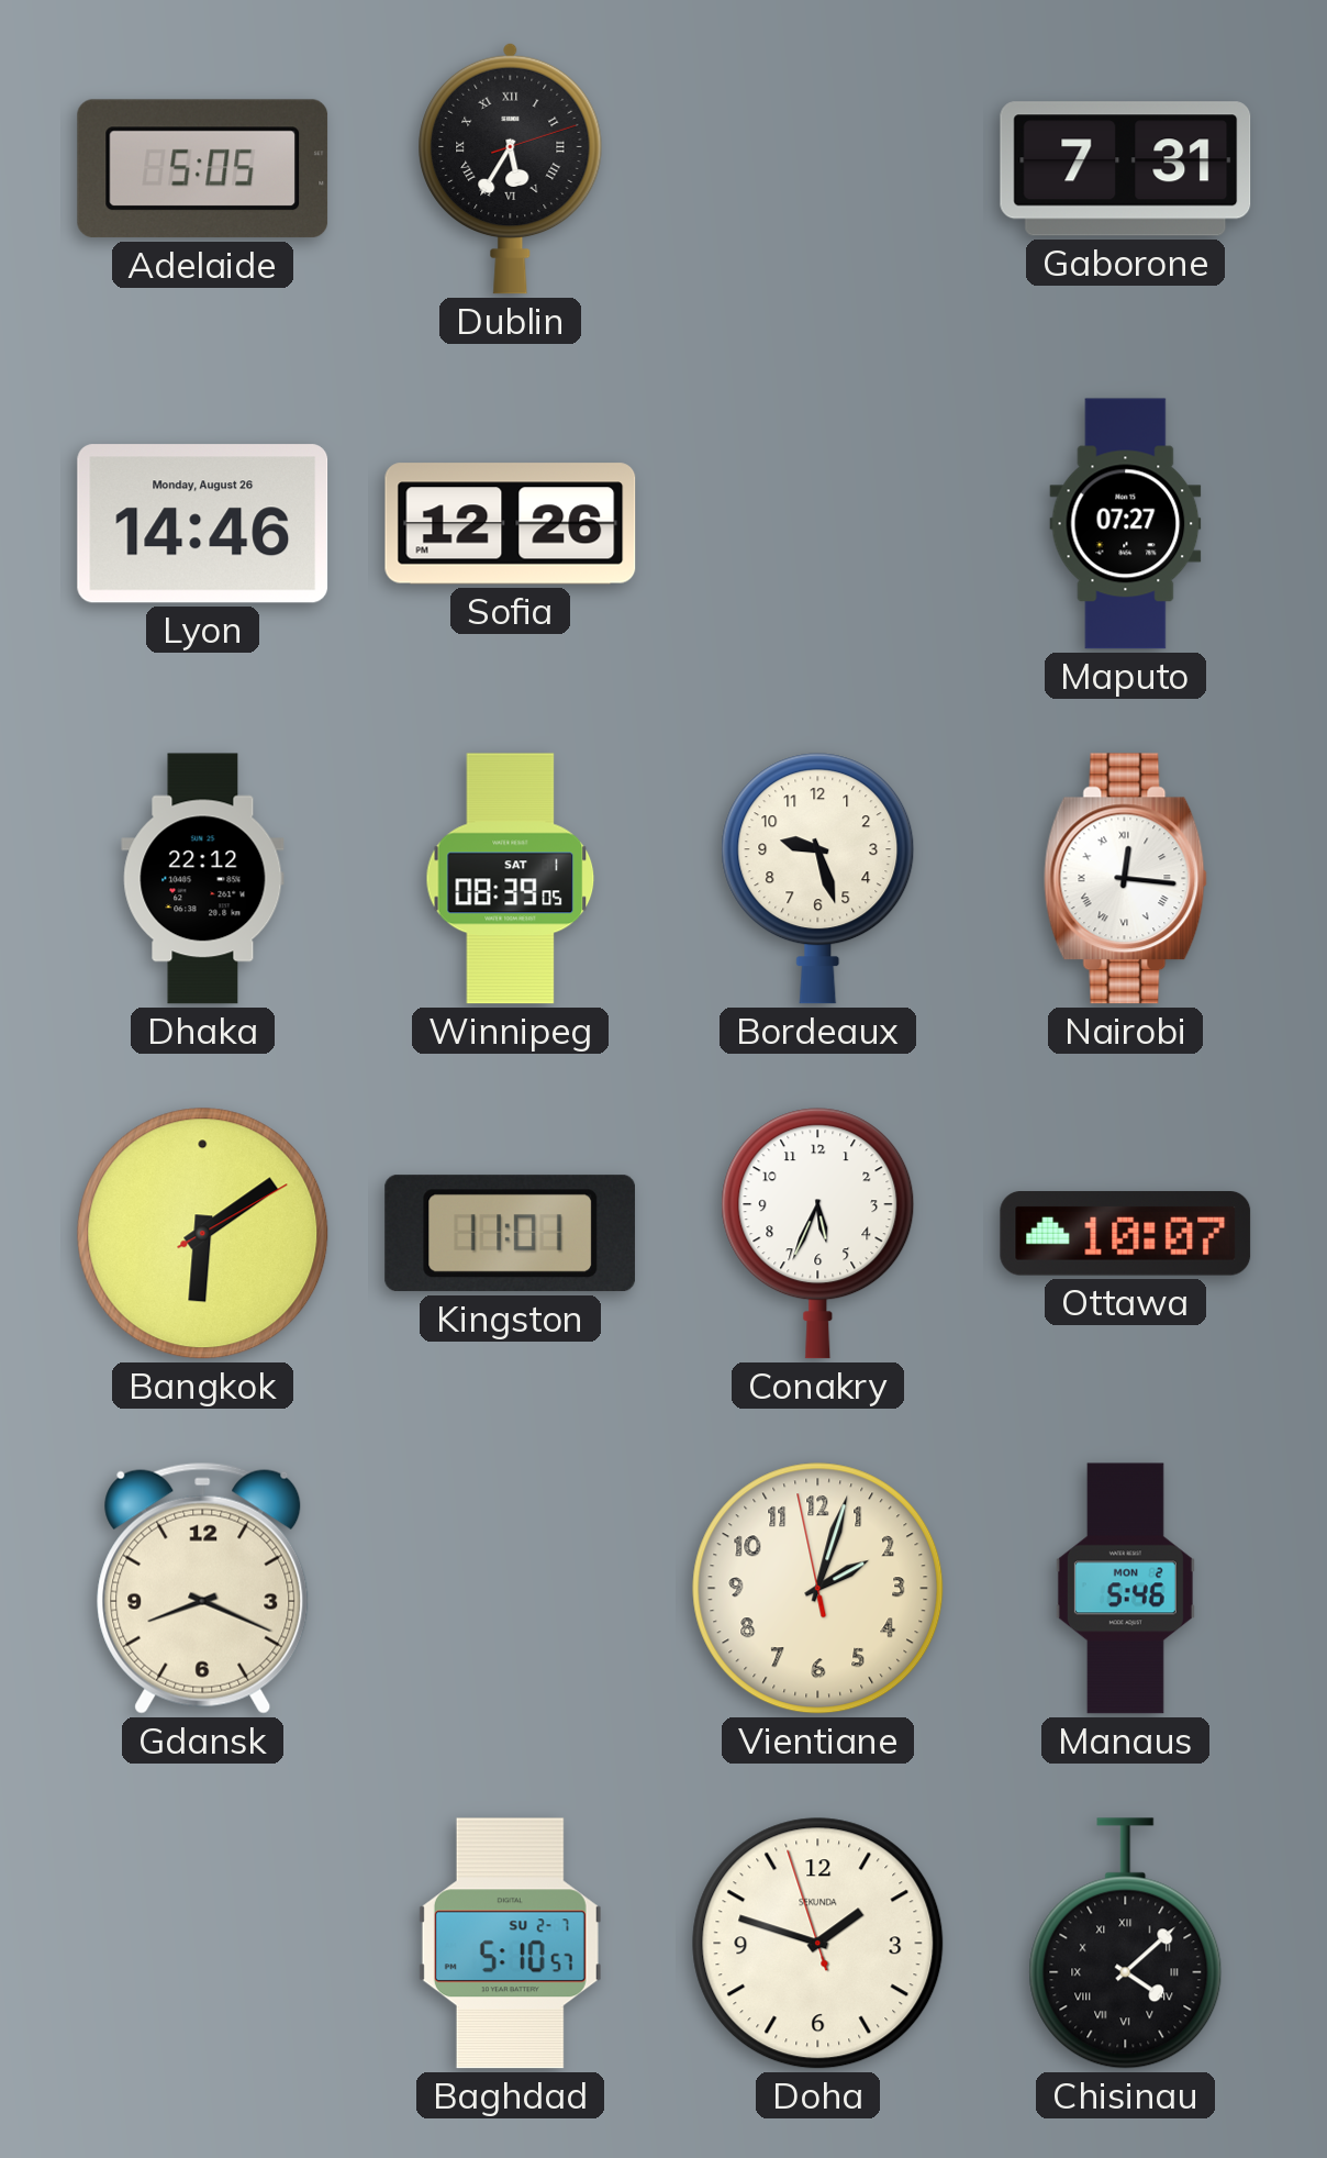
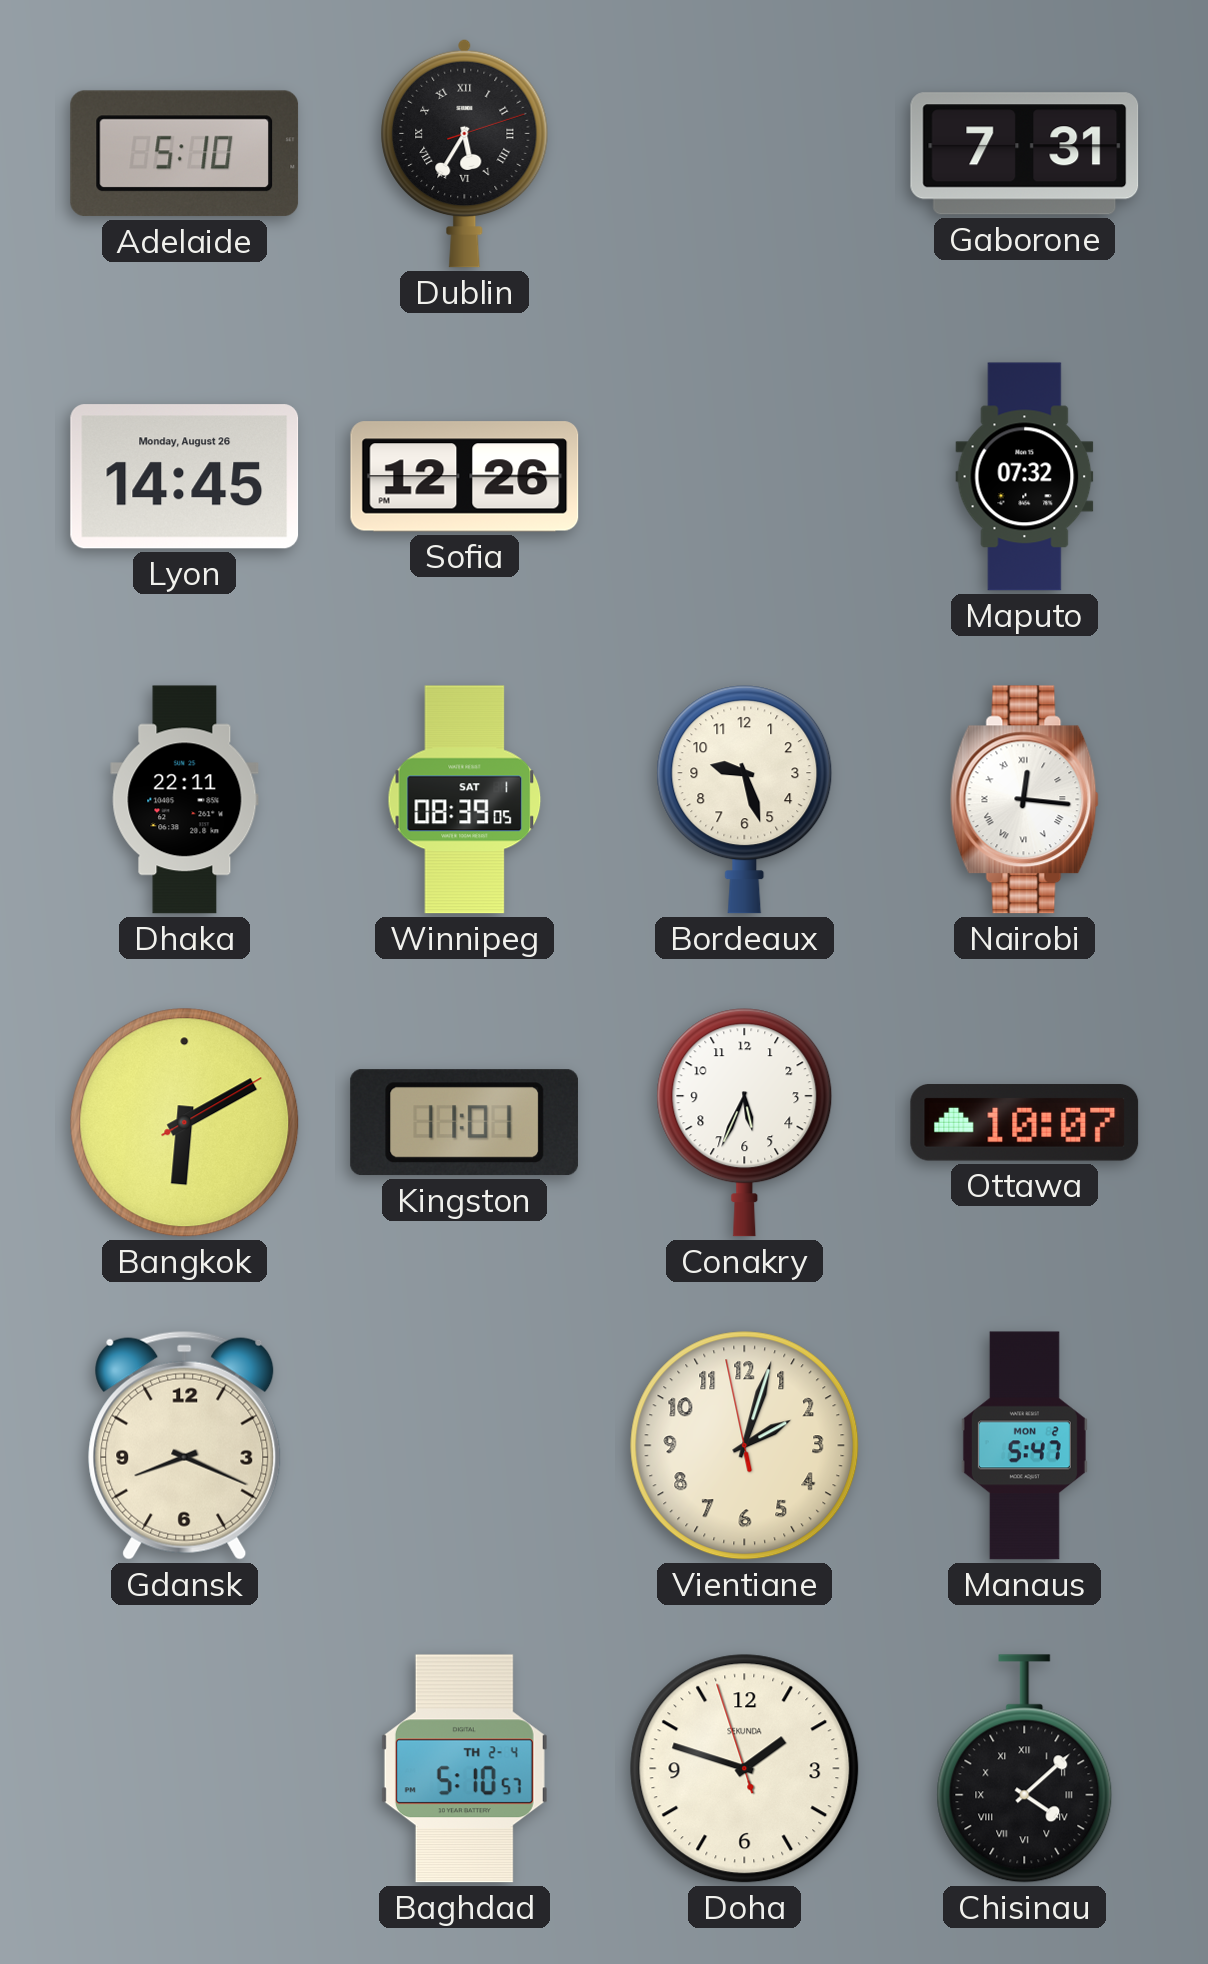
Adelaide: 5:05 -> 5:10 (185, 154)
Lyon: 14:46 -> 14:45 (185, 477)
Maputo: 07:27 -> 07:32 (1025, 477)
Dhaka: 22:12 -> 22:11 (185, 800)
Bangkok: 6:09 -> 6:10 (185, 1123)
Manaus: 5:46 -> 5:47 (1024, 1446)
Baghdad date: SU 2-7 -> TH 2-4 (464, 1769)
